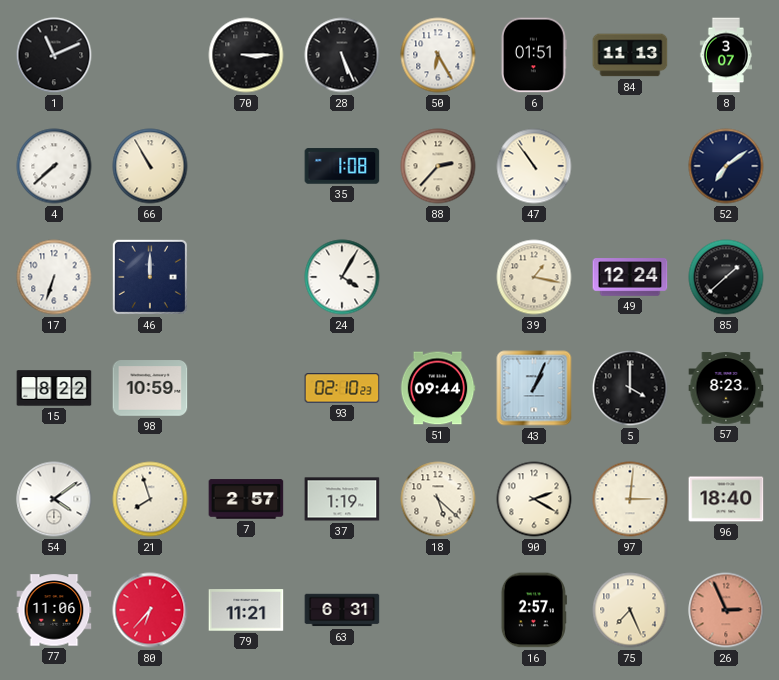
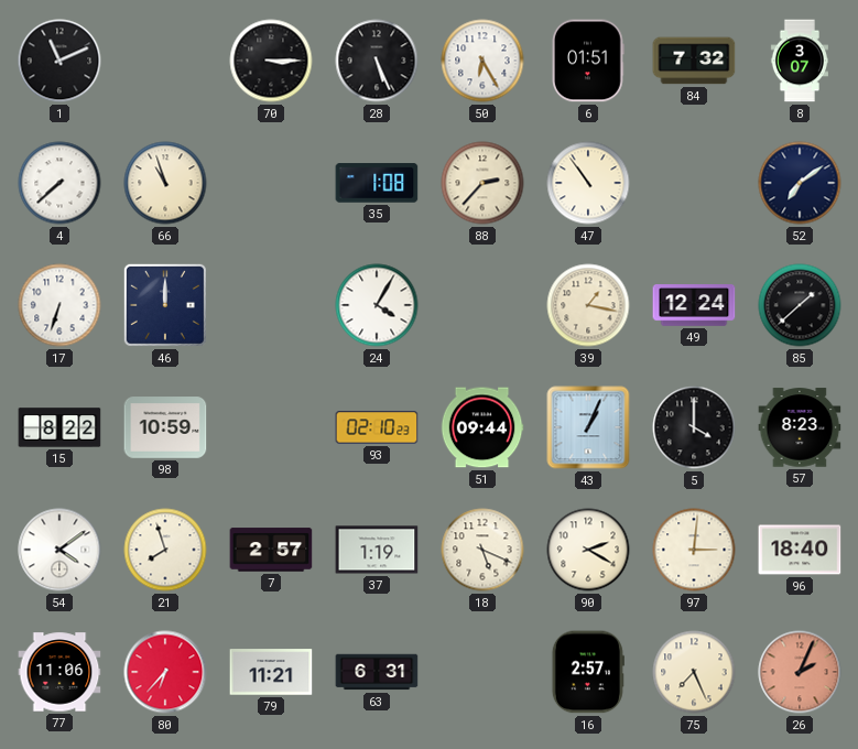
84: 11:13 -> 7:32 (694, 61)
66: 10:55 -> 10:57 (165, 183)
18: 5:22 -> 5:19 (482, 550)
26: 2:56 -> 2:04 (800, 672)
